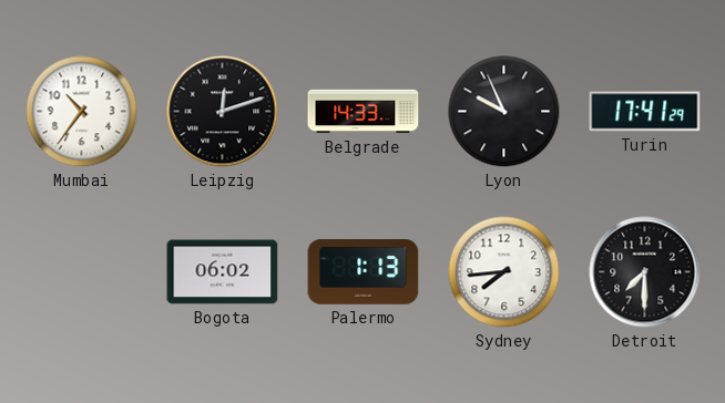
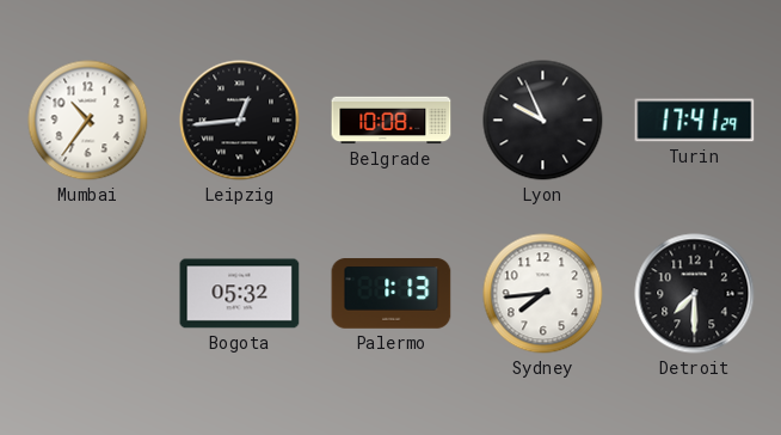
Leipzig: 12:12 -> 12:44 (240, 121)
Belgrade: 14:33 -> 10:08 (392, 121)
Bogota: 06:02 -> 05:32 (240, 294)
